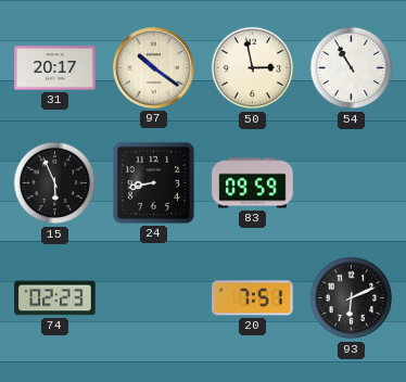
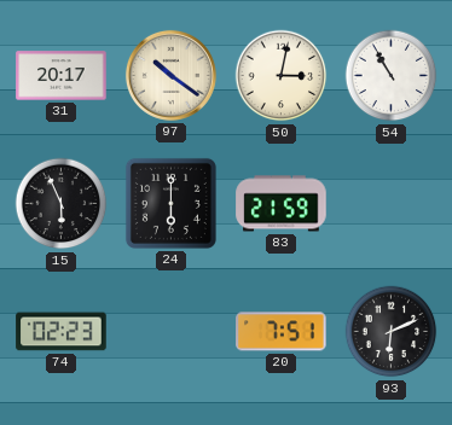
50: 2:58 -> 3:02 (282, 76)
24: 8:43 -> 6:00 (170, 203)
83: 09:59 -> 21:59 (282, 204)
